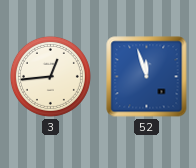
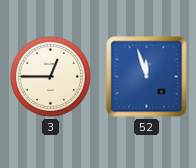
3: 12:44 -> 12:45 (50, 76)
